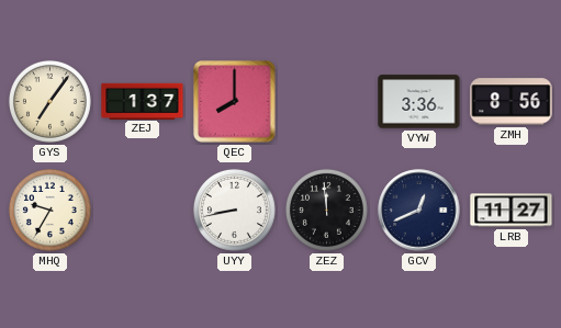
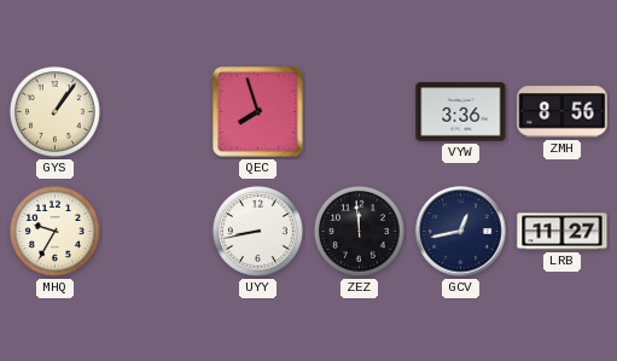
GYS: 7:06 -> 1:06 (54, 111)
ZEJ: 1:37 -> none (143, 101)
QEC: 8:00 -> 7:57 (258, 112)
GCV: 12:41 -> 12:43 (461, 232)
